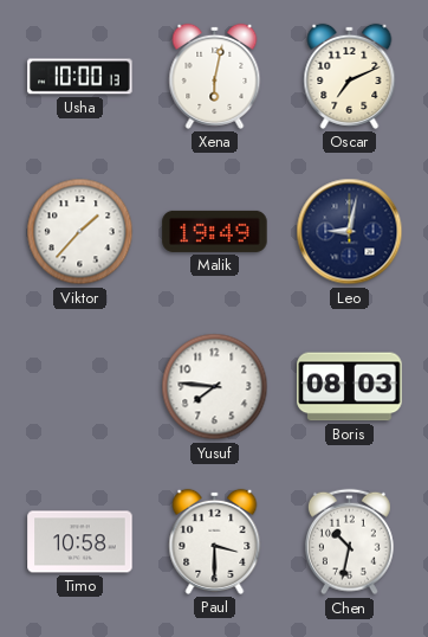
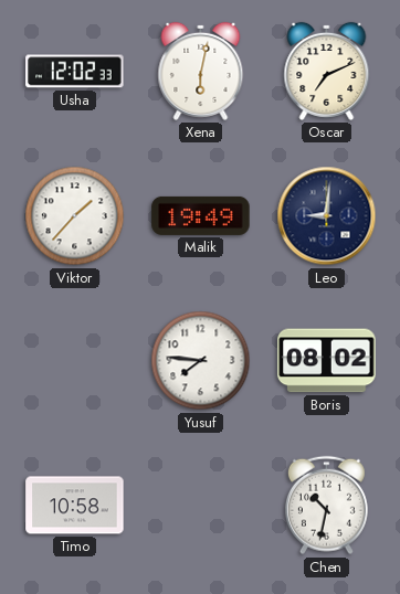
Usha: 10:00 -> 12:02 (75, 72)
Leo: 9:02 -> 9:01 (327, 216)
Boris: 08:03 -> 08:02 (327, 361)
Paul: 3:30 -> none (215, 541)
